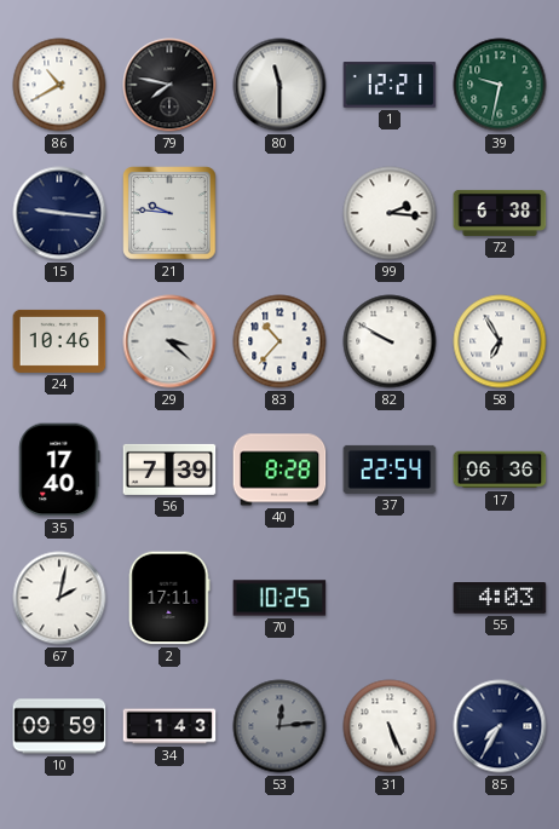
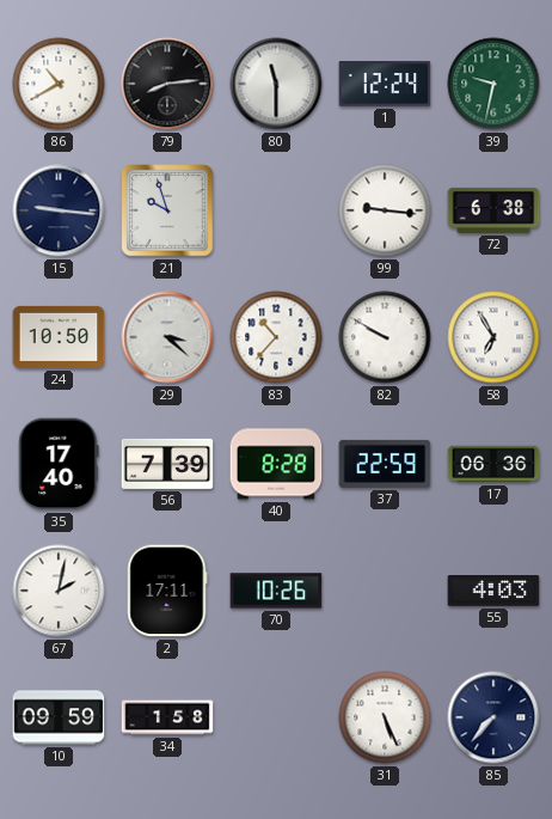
79: 7:47 -> 8:14 (167, 84)
1: 12:21 -> 12:24 (385, 84)
21: 9:46 -> 9:57 (167, 210)
99: 2:16 -> 9:16 (385, 210)
24: 10:46 -> 10:50 (59, 337)
37: 22:54 -> 22:59 (385, 464)
70: 10:25 -> 10:26 (276, 591)
34: 1:43 -> 1:58 (167, 717)
53: 12:14 -> none (279, 726)
85: 7:35 -> 7:37 (493, 717)
